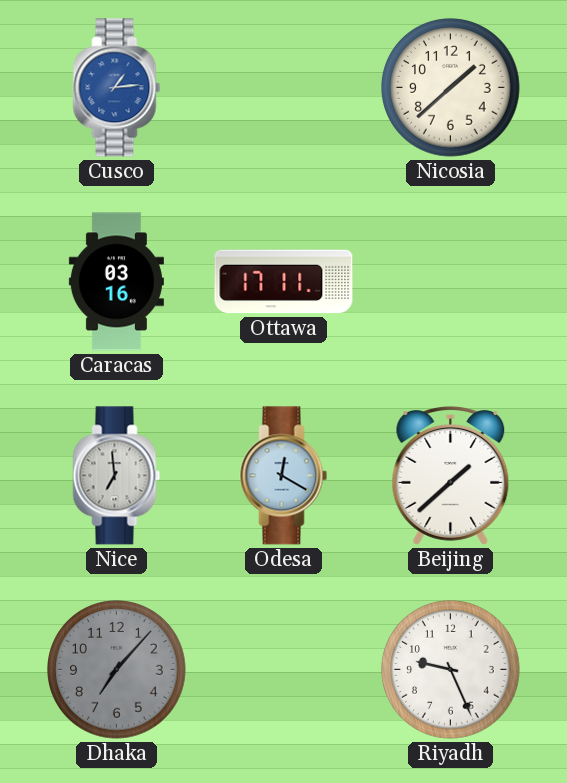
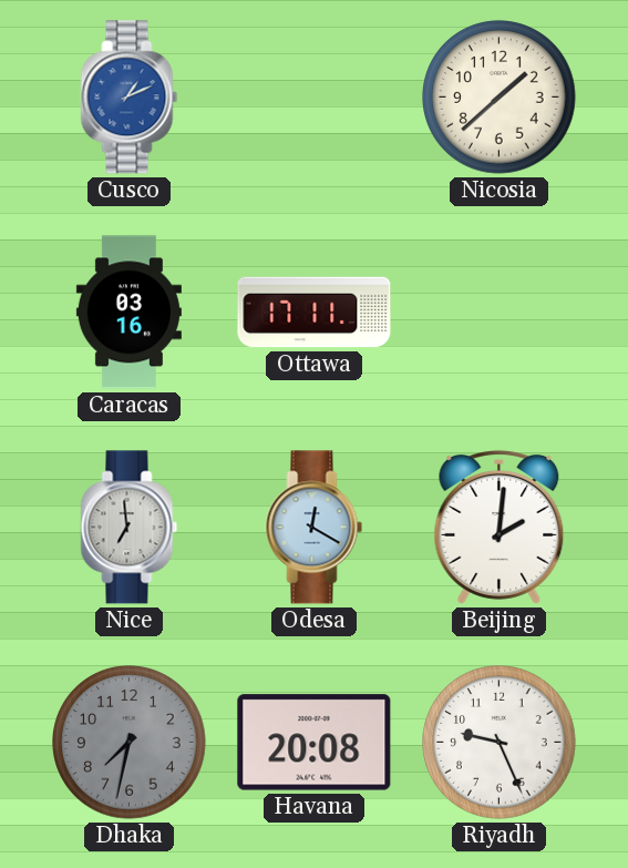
Cusco: 1:14 -> 1:11 (130, 98)
Beijing: 1:38 -> 2:01 (500, 527)
Dhaka: 7:07 -> 7:32 (130, 743)
Havana: none -> 20:08 (315, 743)
